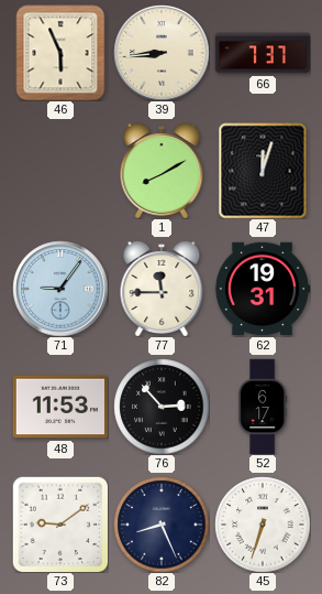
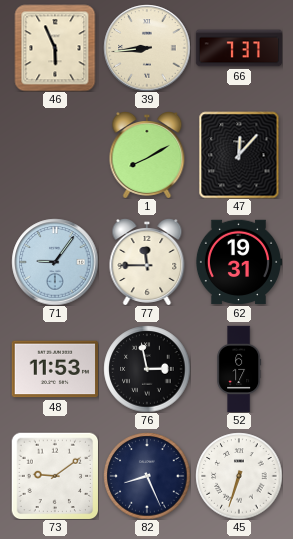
47: 12:03 -> 12:07 (239, 155)
76: 2:53 -> 2:58 (147, 369)
